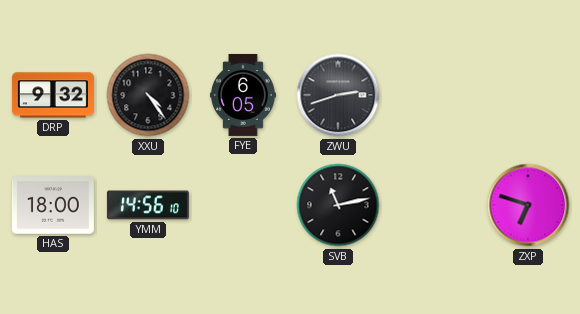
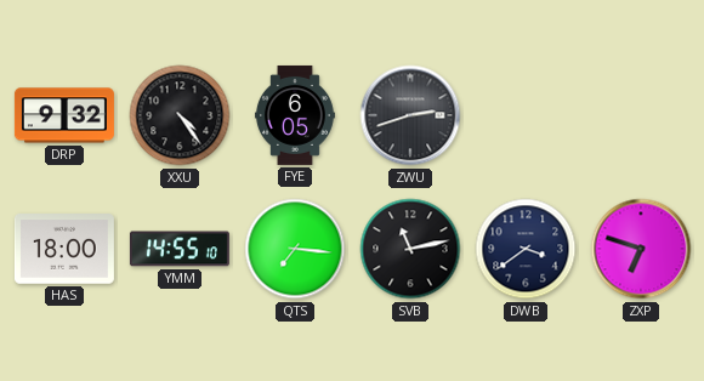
YMM: 14:56 -> 14:55 (180, 249)
QTS: none -> 7:16 (295, 249)
DWB: none -> 3:39 (526, 249)
